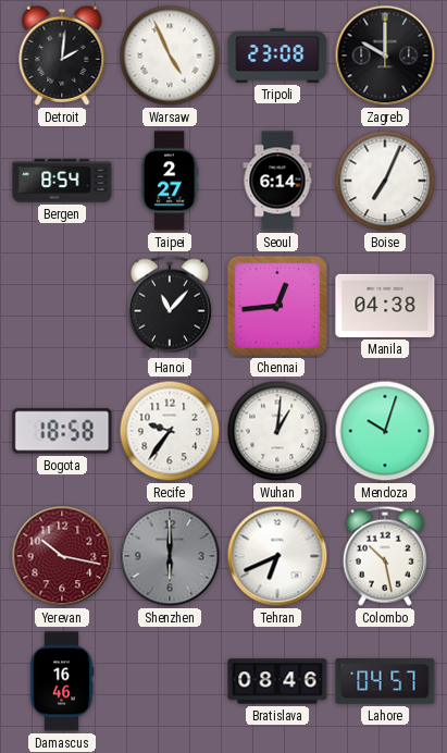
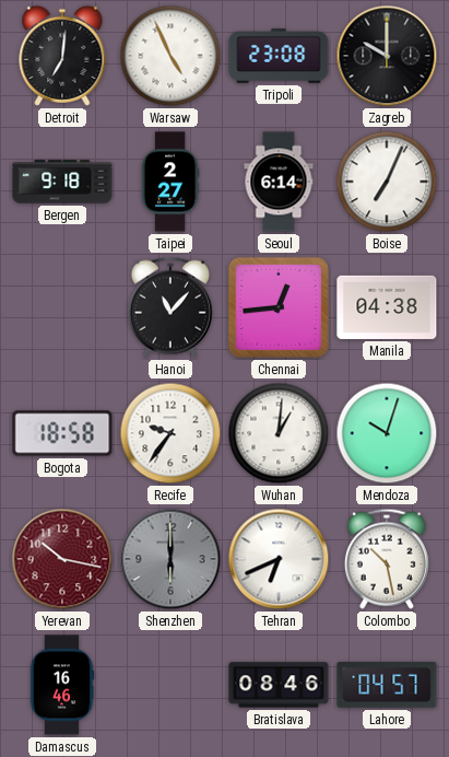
Detroit: 2:01 -> 7:01 (62, 56)
Bergen: 8:54 -> 9:18 (62, 182)
